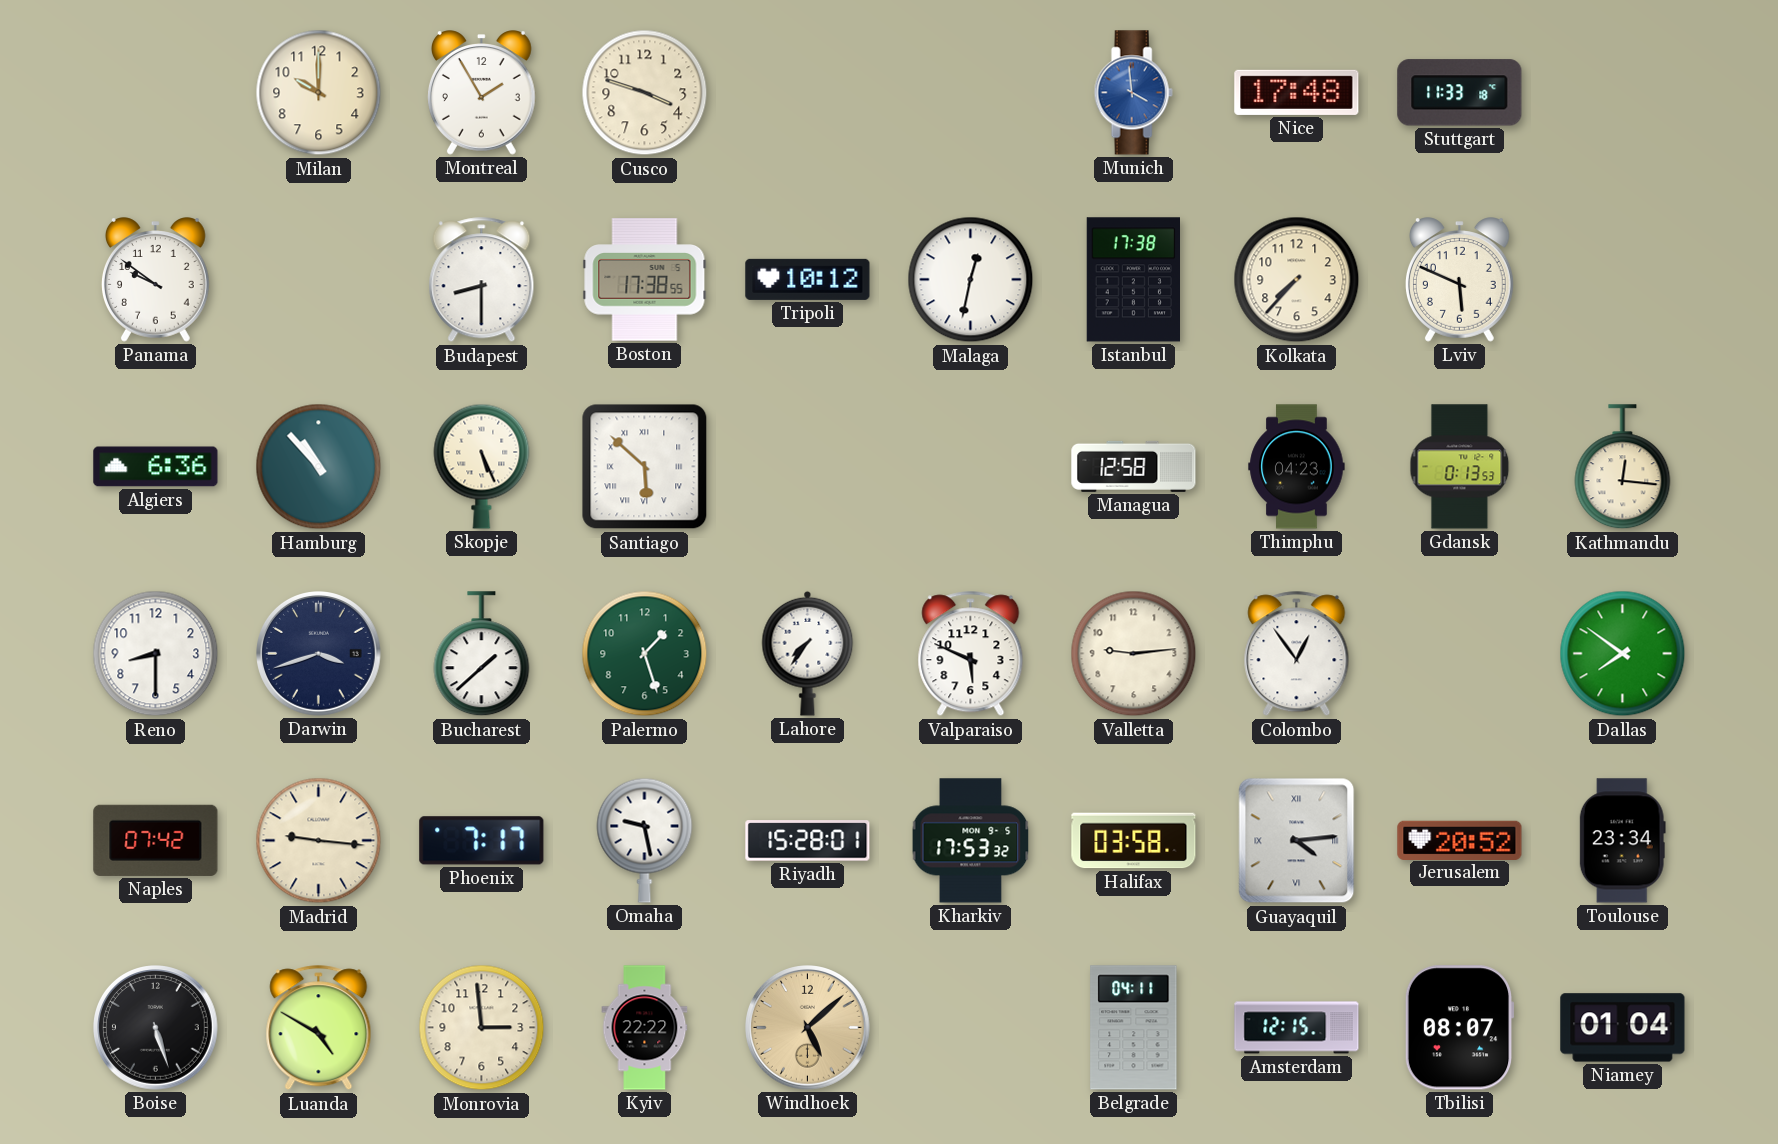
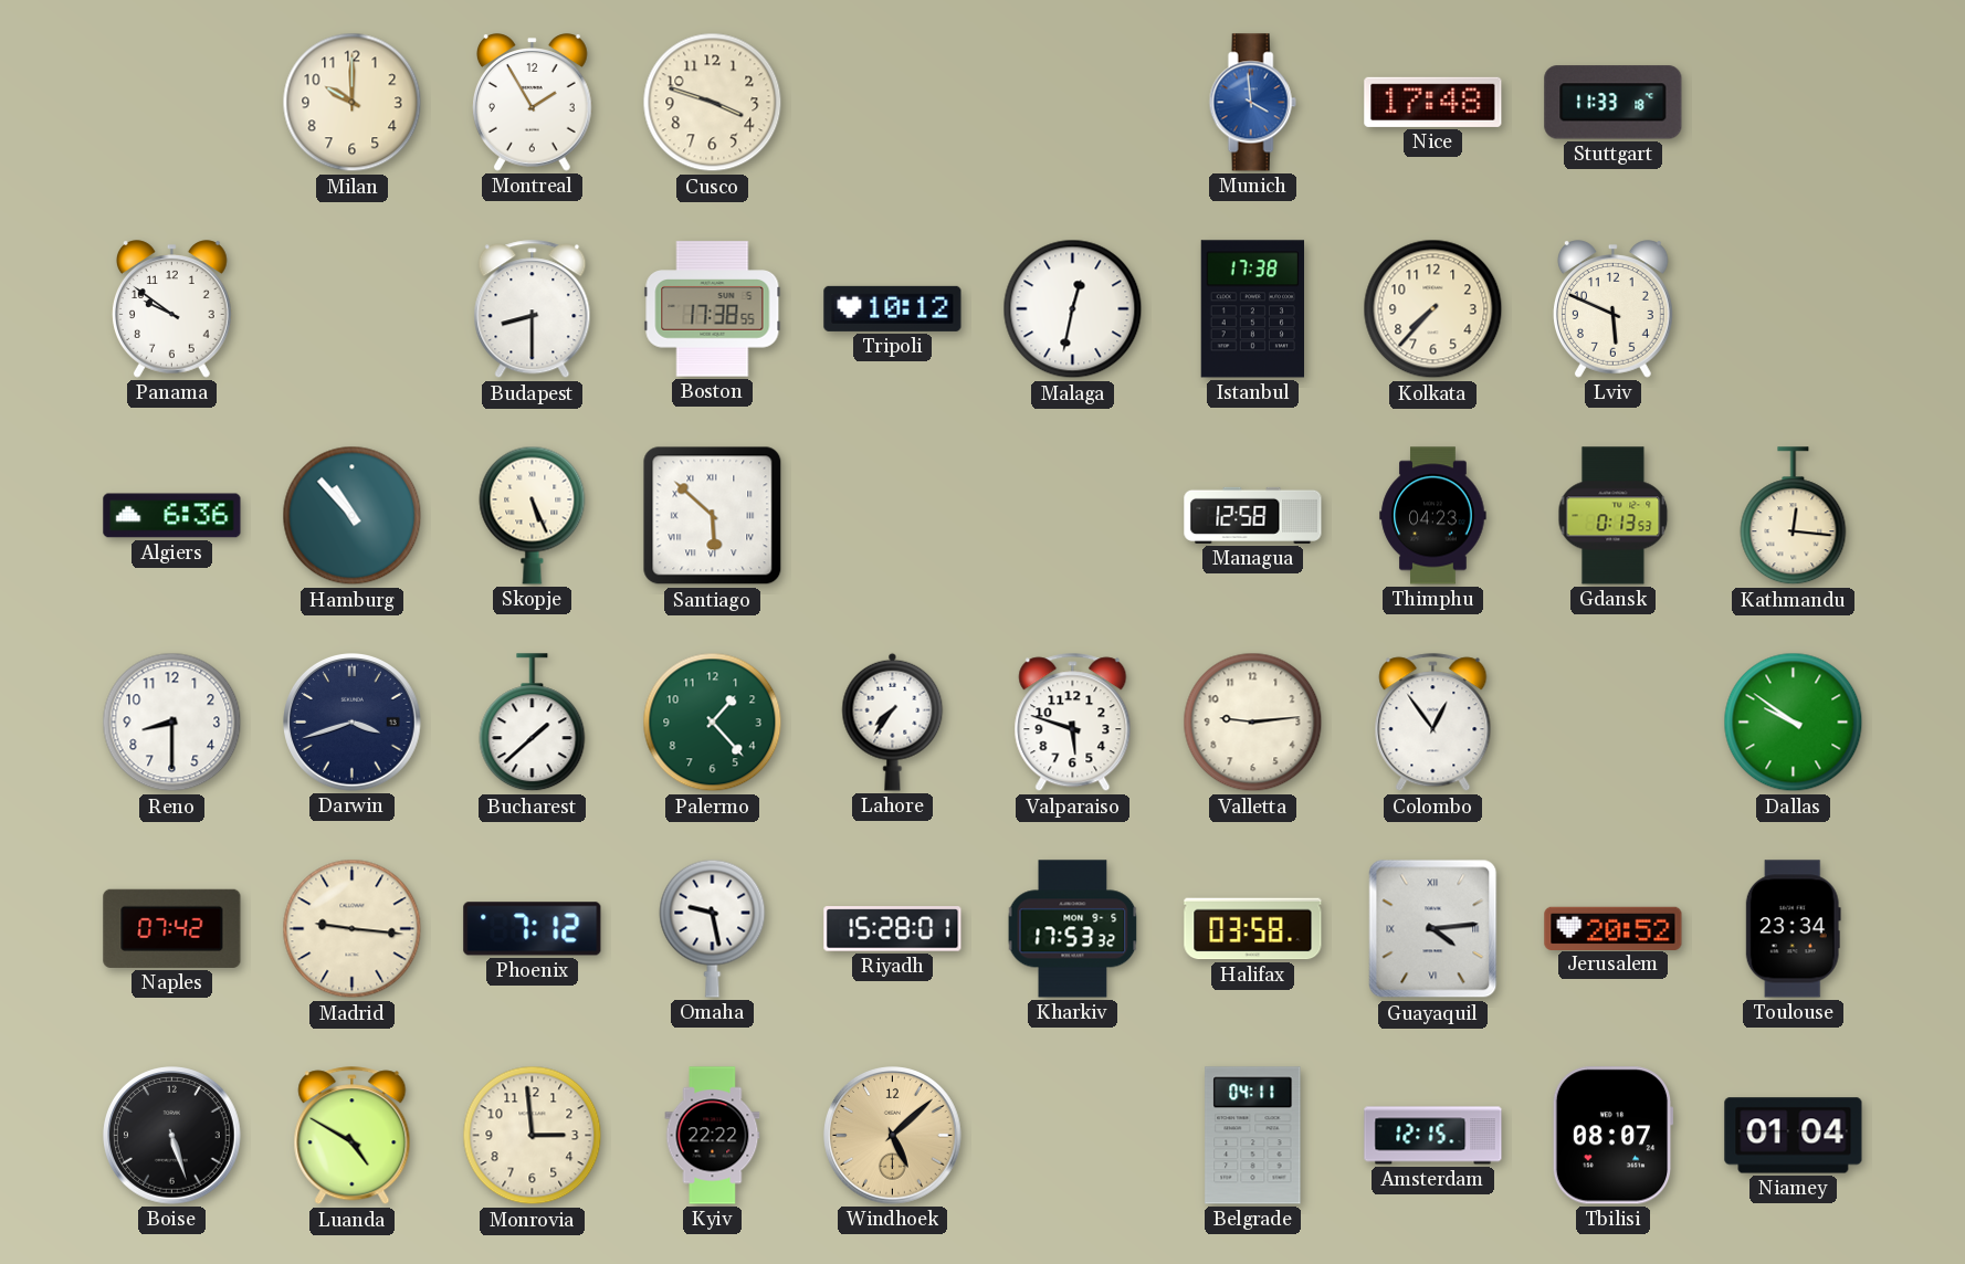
Palermo: 1:27 -> 1:23 (713, 723)
Valparaiso: 5:49 -> 5:48 (1073, 723)
Dallas: 7:51 -> 9:51 (1794, 723)
Phoenix: 7:17 -> 7:12 (533, 929)
